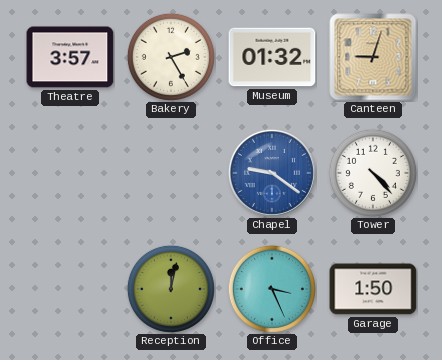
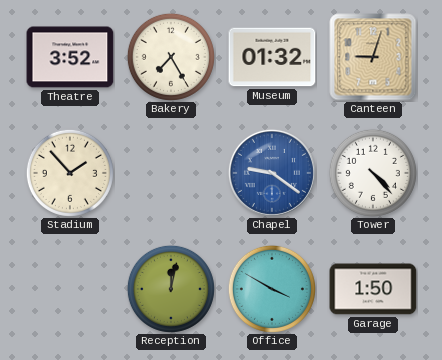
Theatre: 3:57 -> 3:52 (70, 57)
Bakery: 2:25 -> 7:25 (171, 57)
Stadium: none -> 1:53 (70, 173)
Office: 3:26 -> 3:50 (272, 289)
